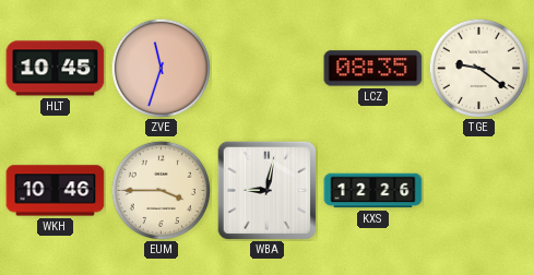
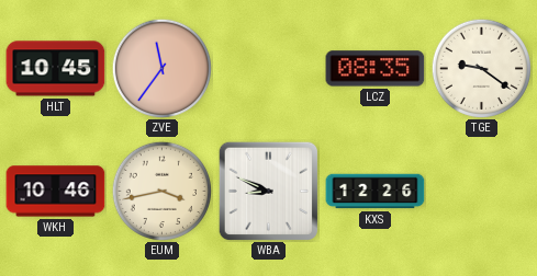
ZVE: 11:33 -> 11:36 (161, 68)
EUM: 3:45 -> 3:43 (161, 191)
WBA: 9:02 -> 8:49 (268, 191)
